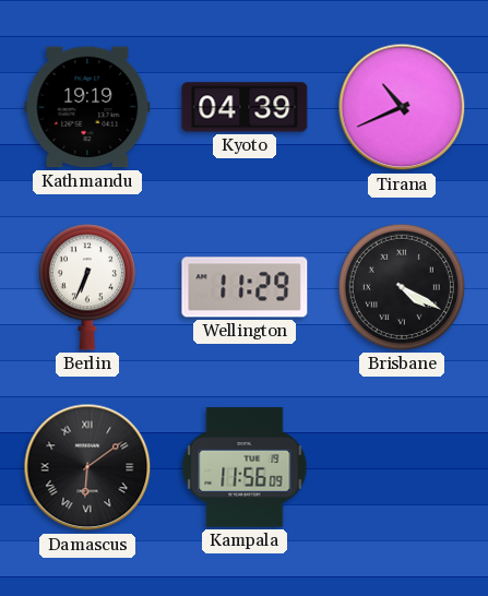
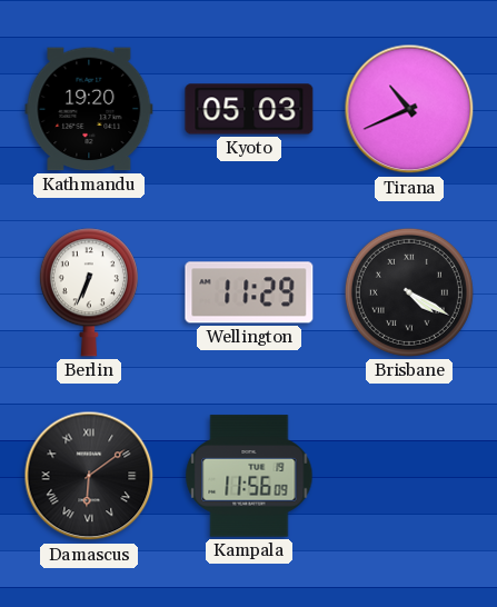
Kathmandu: 19:19 -> 19:20 (89, 109)
Kyoto: 04:39 -> 05:03 (249, 109)
